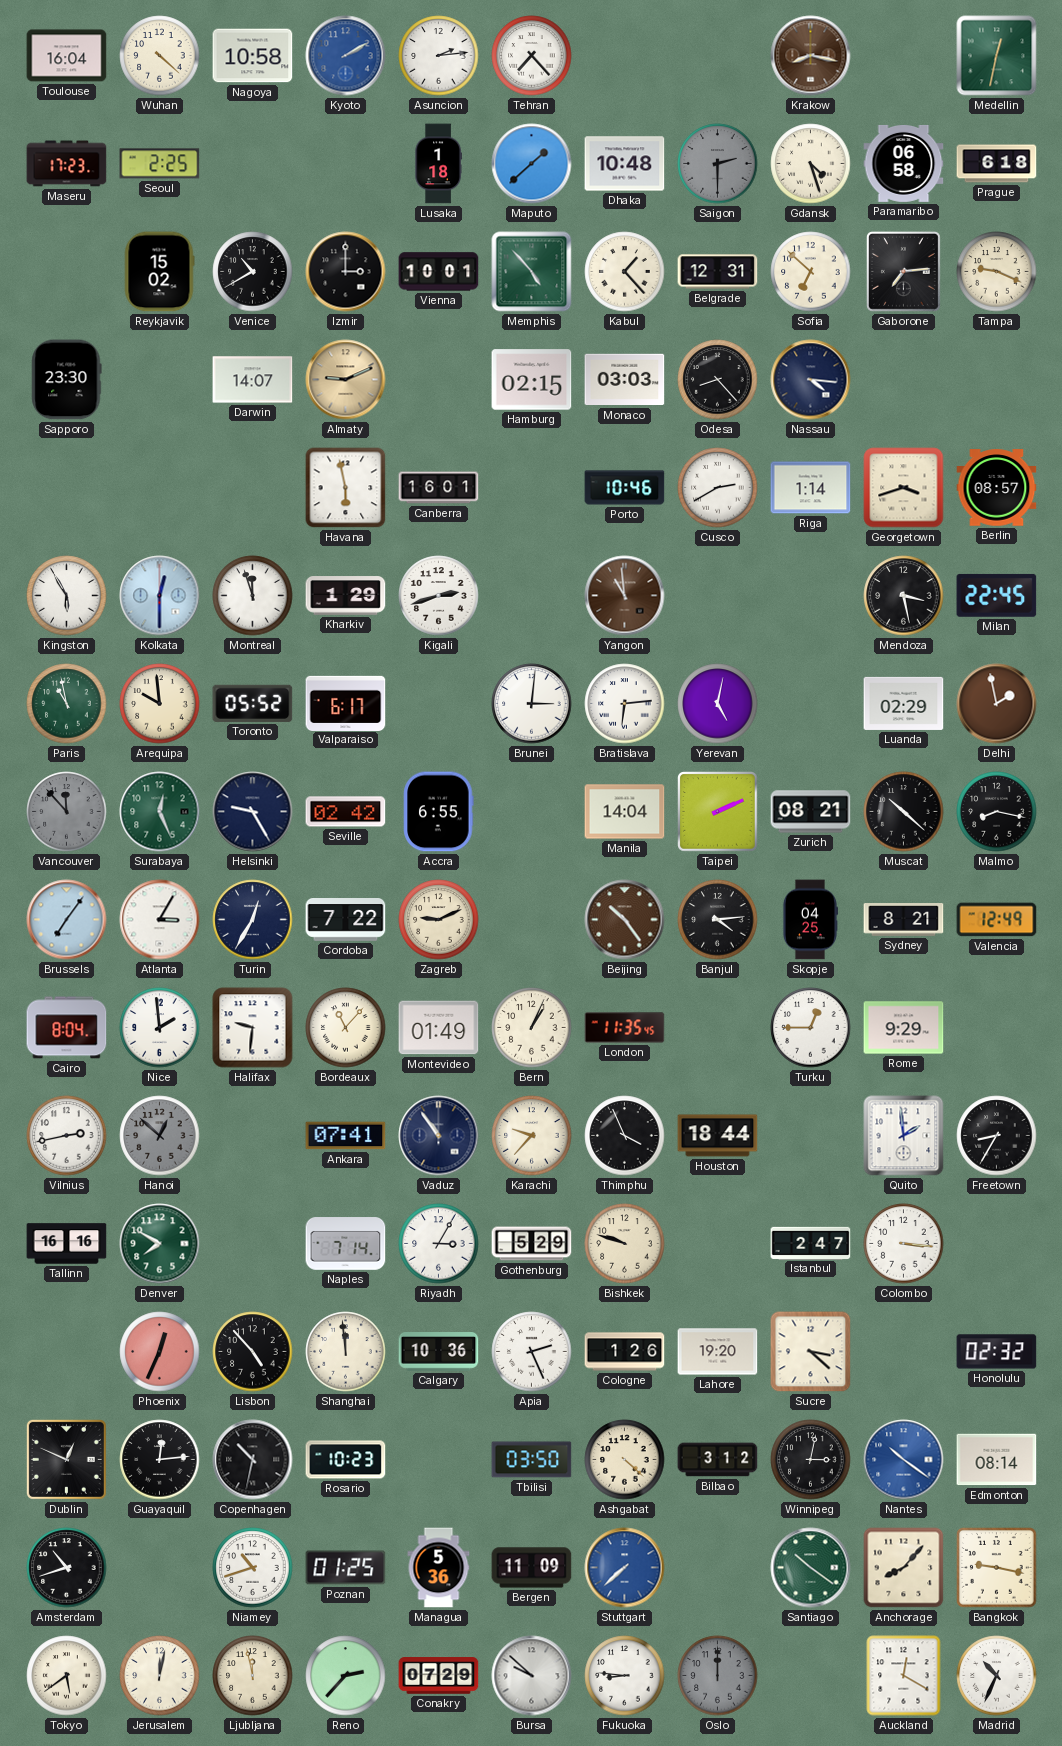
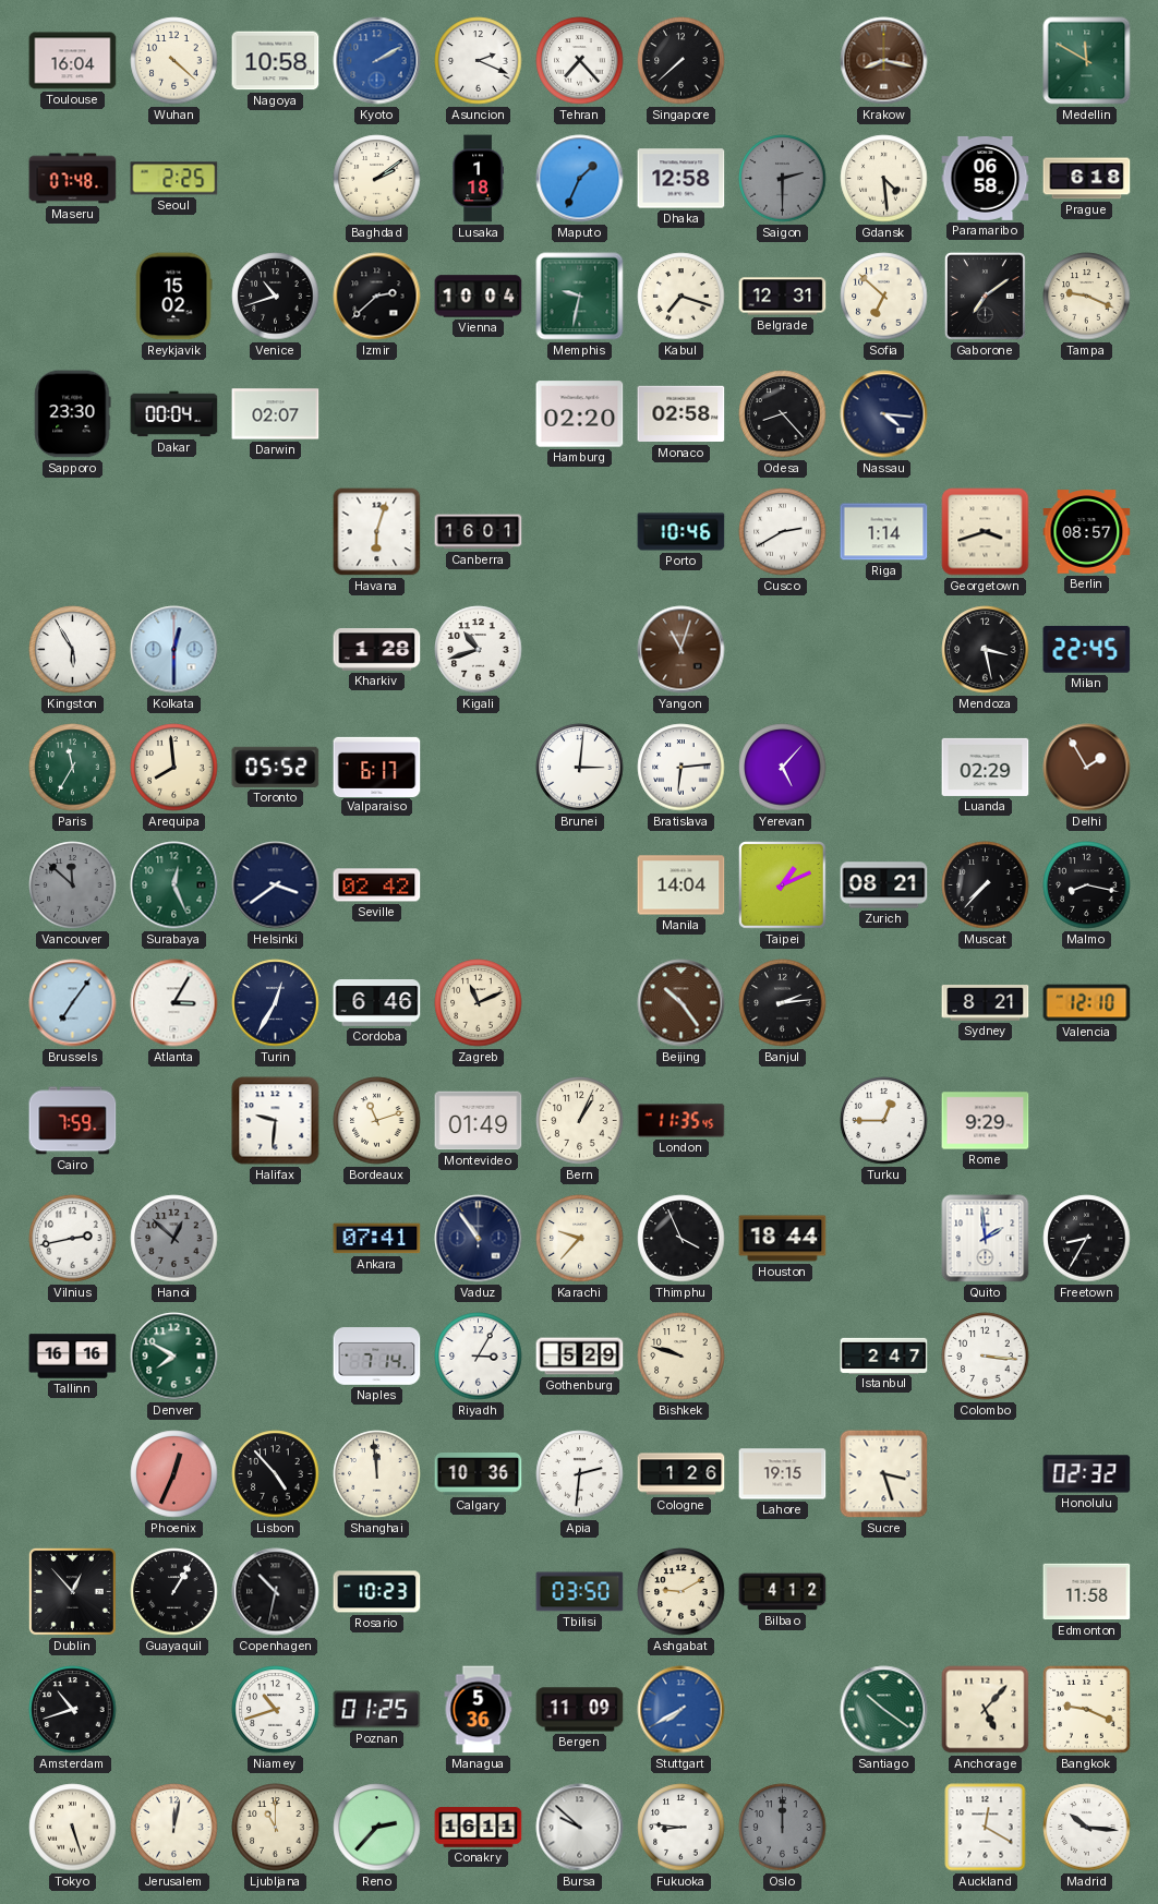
Asuncion: 2:14 -> 2:19 (479, 61)
Singapore: none -> 7:38 (681, 61)
Medellin: 12:32 -> 11:50 (1087, 61)
Maseru: 17:23 -> 07:48 (73, 179)
Baghdad: none -> 2:09 (377, 179)
Maputo: 1:38 -> 1:34 (580, 179)
Dhaka: 10:48 -> 12:58 (681, 179)
Gdansk: 4:27 -> 4:29 (884, 179)
Venice: 10:40 -> 10:42 (276, 297)
Izmir: 3:00 -> 2:38 (377, 297)
Vienna: 10:01 -> 10:04 (479, 297)
Memphis: 4:53 -> 9:32 (580, 297)
Kabul: 1:23 -> 7:18 (681, 297)
Gaborone: 7:14 -> 7:09 (985, 296)
Dakar: none -> 00:04 (174, 414)
Darwin: 14:07 -> 02:07 (276, 414)
Almaty: 9:11 -> none (346, 380)
Hamburg: 02:15 -> 02:20 (580, 414)
Monaco: 03:03 -> 02:58 (681, 414)
Havana: 5:58 -> 6:03 (377, 532)
Montreal: 11:57 -> none (253, 596)
Kharkiv: 1:29 -> 1:28 (377, 650)
Kigali: 2:42 -> 10:42 (479, 650)
Yangon: 10:59 -> 11:03 (681, 650)
Paris: 10:58 -> 11:35 (73, 768)
Arequipa: 9:59 -> 7:59 (174, 768)
Yerevan: 5:02 -> 5:07 (783, 768)
Delhi: 1:58 -> 1:55 (1087, 768)
Vancouver: 11:53 -> 11:52 (73, 885)
Helsinki: 9:25 -> 3:39 (276, 885)
Accra: 6:55 -> none (439, 812)
Taipei: 2:11 -> 1:11 (783, 885)
Muscat: 10:22 -> 7:37 (986, 885)
Cordoba: 7:22 -> 6:46 (377, 1003)
Zagreb: 9:11 -> 11:11 (479, 1003)
Banjul: 4:14 -> 2:14 (783, 1003)
Skopje: 04:25 -> none (809, 920)
Valencia: 12:49 -> 12:10 (1087, 1003)
Cairo: 8:04 -> 7:59 (73, 1121)
Nice: 1:59 -> none (160, 1028)
Bordeaux: 11:07 -> 11:12 (377, 1121)
Apia: 2:26 -> 2:31 (580, 1474)
Lahore: 19:20 -> 19:15 (783, 1474)
Sucre: 3:22 -> 3:27 (884, 1474)
Dublin: 12:49 -> 12:53 (72, 1591)
Guayaquil: 12:14 -> 1:05 (174, 1592)
Ashgabat: 4:22 -> 9:10 (681, 1592)
Bilbao: 3:12 -> 4:12 (783, 1592)
Winnipeg: 3:02 -> none (811, 1460)
Nantes: 10:21 -> none (904, 1460)
Edmonton: 08:14 -> 11:58 (1087, 1592)
Stuttgart: 7:38 -> 7:40 (681, 1710)
Anchorage: 8:07 -> 5:07 (986, 1710)
Bangkok: 9:17 -> 9:19 (1087, 1710)
Tokyo: 5:39 -> 5:27 (73, 1828)
Ljubljana: 11:58 -> 11:00 (276, 1828)
Conakry: 07:29 -> 16:11 (479, 1828)
Madrid: 10:34 -> 10:16 (1087, 1828)
